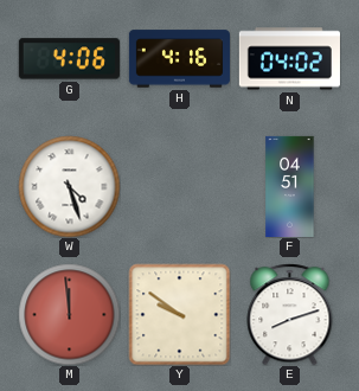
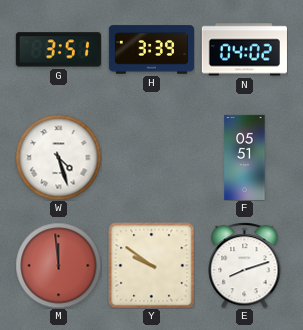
G: 4:06 -> 3:51 (58, 50)
H: 4:16 -> 3:39 (151, 50)
F: 04:51 -> 05:51 (245, 157)
